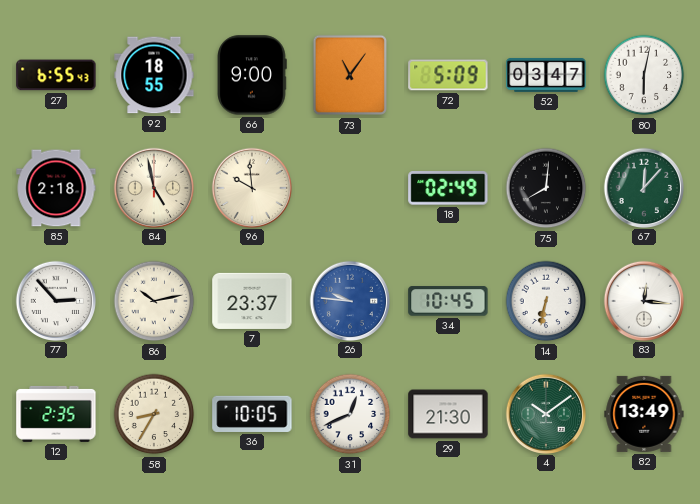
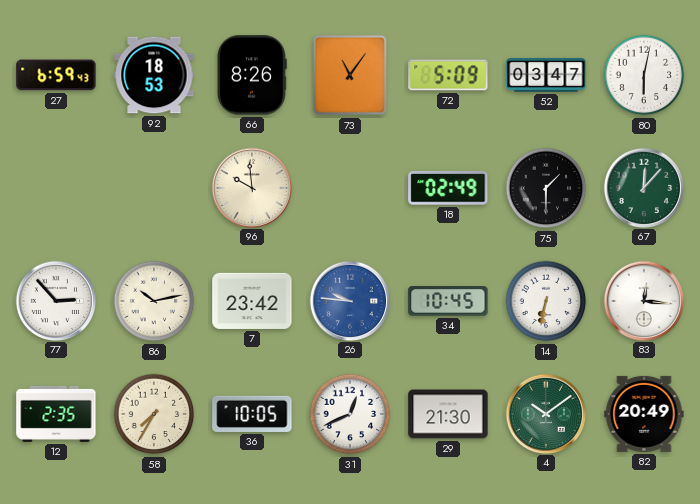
27: 6:55 -> 6:59 (56, 75)
92: 18:55 -> 18:53 (154, 75)
66: 9:00 -> 8:26 (252, 75)
85: 2:18 -> none (56, 188)
84: 4:58 -> none (153, 187)
75: 8:01 -> 1:30 (546, 188)
7: 23:37 -> 23:42 (252, 301)
58: 8:35 -> 7:35 (154, 414)
82: 13:49 -> 20:49 (644, 414)
